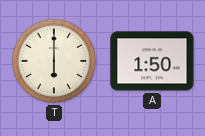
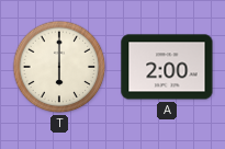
A: 1:50 -> 2:00 (167, 67)
